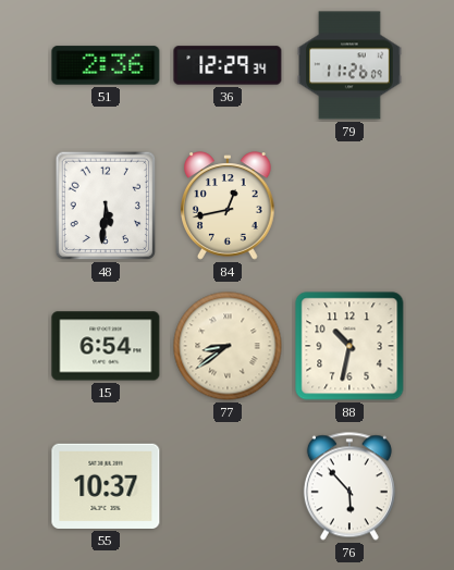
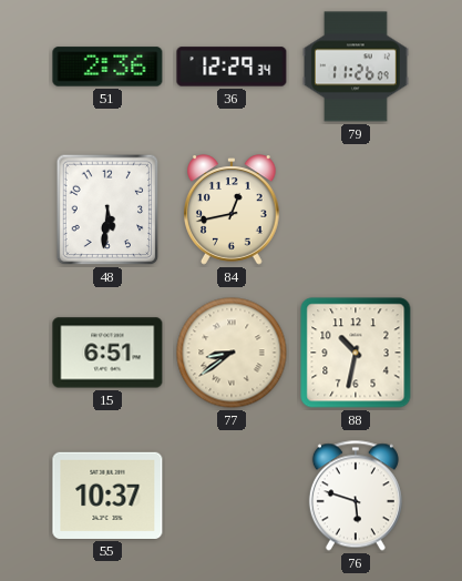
15: 6:54 -> 6:51 (107, 353)
76: 5:53 -> 5:48 (356, 496)
